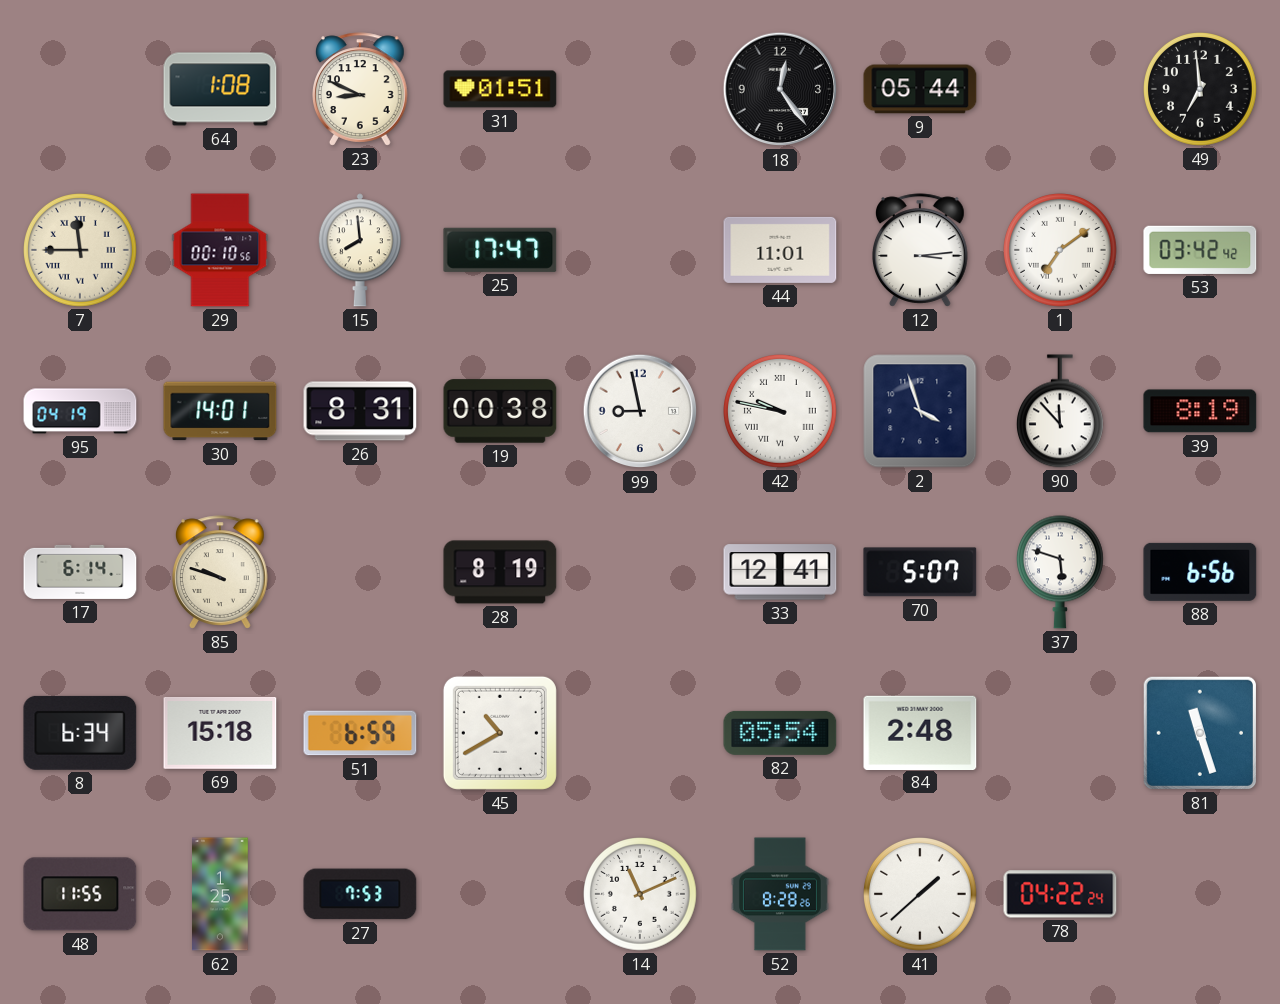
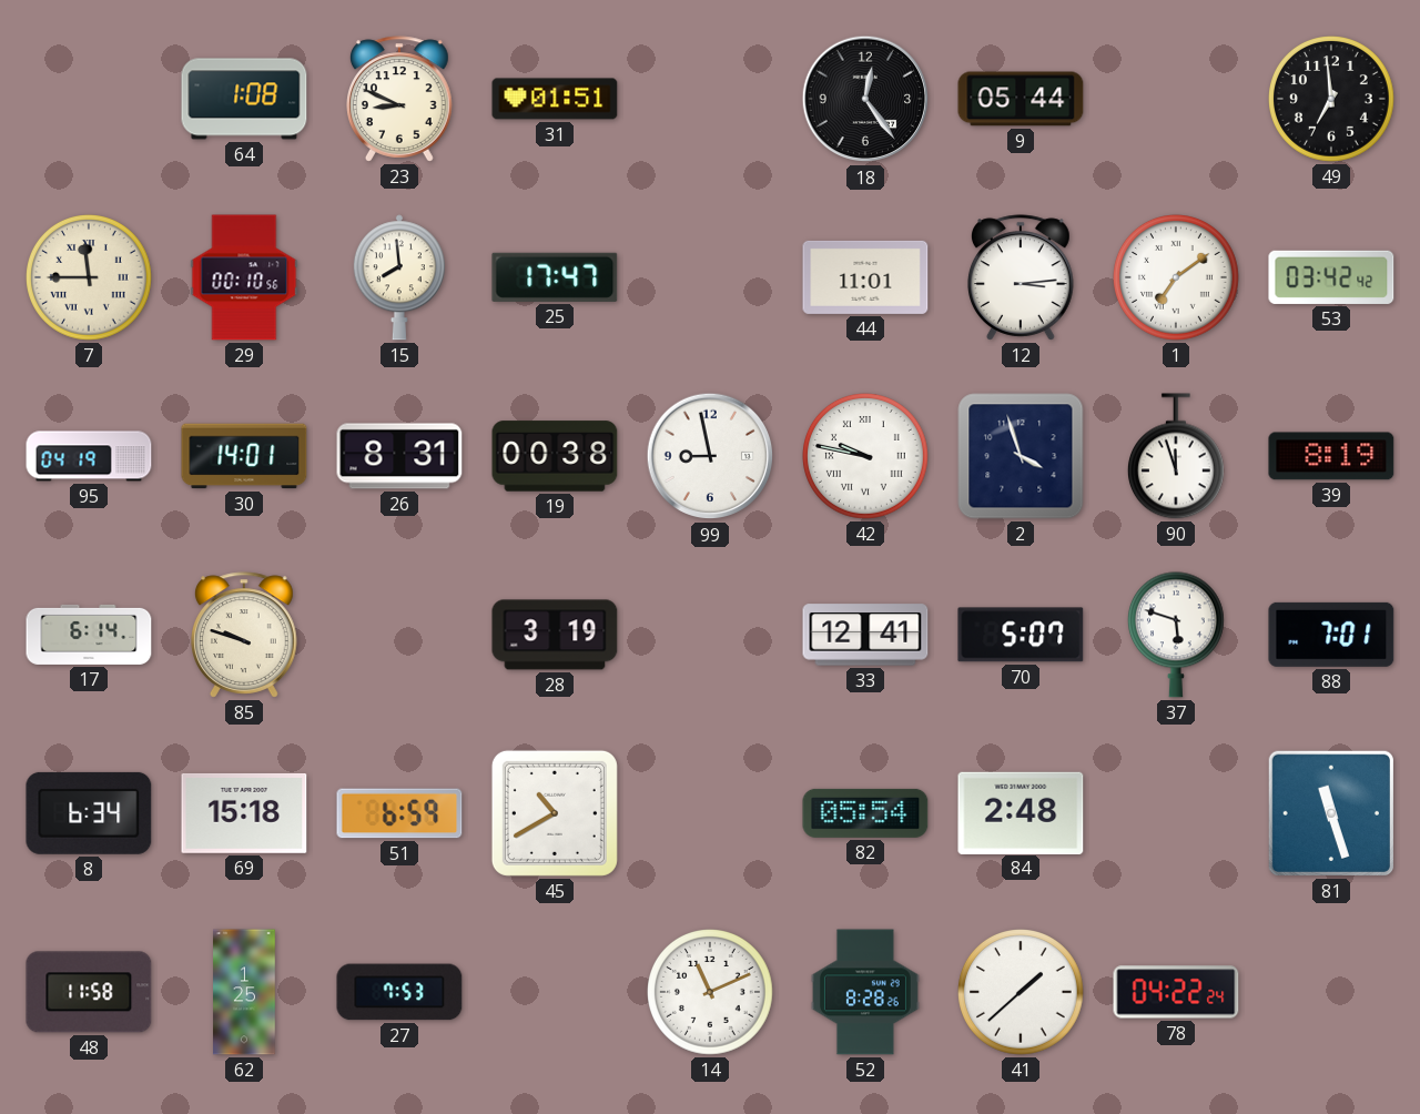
90: 11:53 -> 11:57 (1176, 456)
28: 8:19 -> 3:19 (555, 635)
88: 6:56 -> 7:01 (1331, 635)
48: 11:55 -> 11:58 (89, 992)
